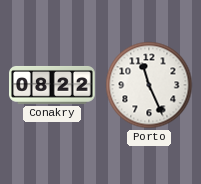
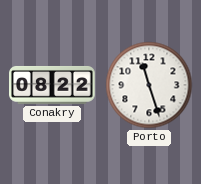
Porto: 11:26 -> 11:27 (149, 85)
